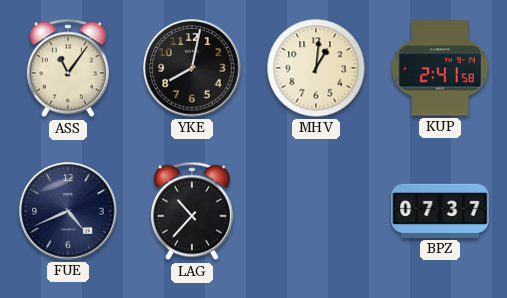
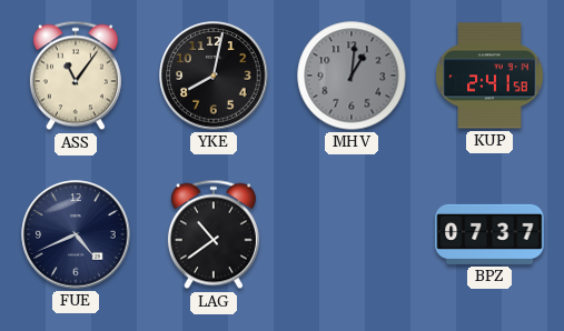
MHV dial: cream -> grey (352, 76)
LAG: 10:37 -> 10:39 (214, 234)
